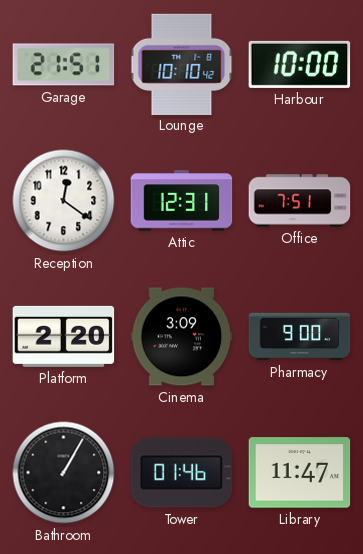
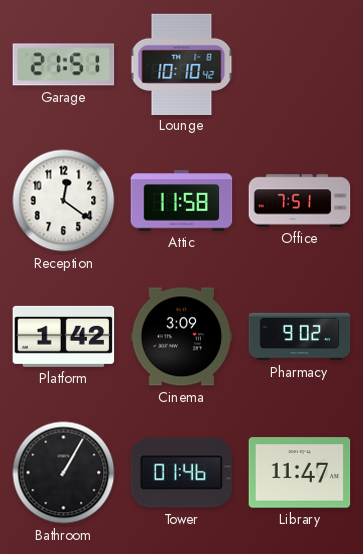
Harbour: 10:00 -> none (300, 64)
Attic: 12:31 -> 11:58 (182, 201)
Platform: 2:20 -> 1:42 (64, 336)
Pharmacy: 9:00 -> 9:02 (300, 337)
